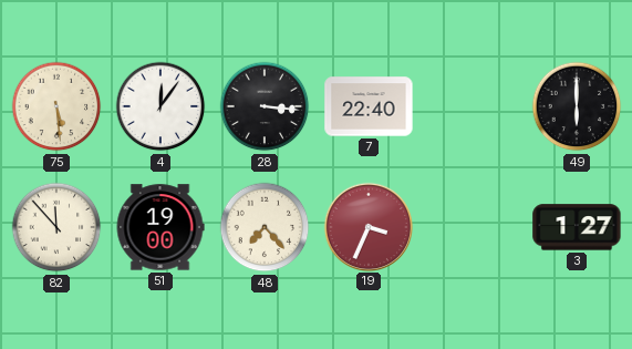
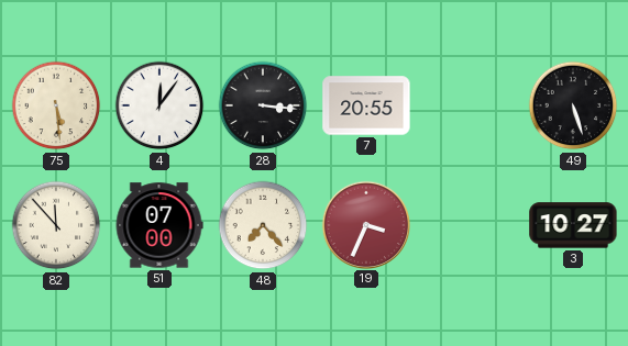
7: 22:40 -> 20:55 (366, 105)
49: 6:00 -> 5:27 (573, 105)
51: 19:00 -> 07:00 (159, 225)
3: 1:27 -> 10:27 (573, 225)
